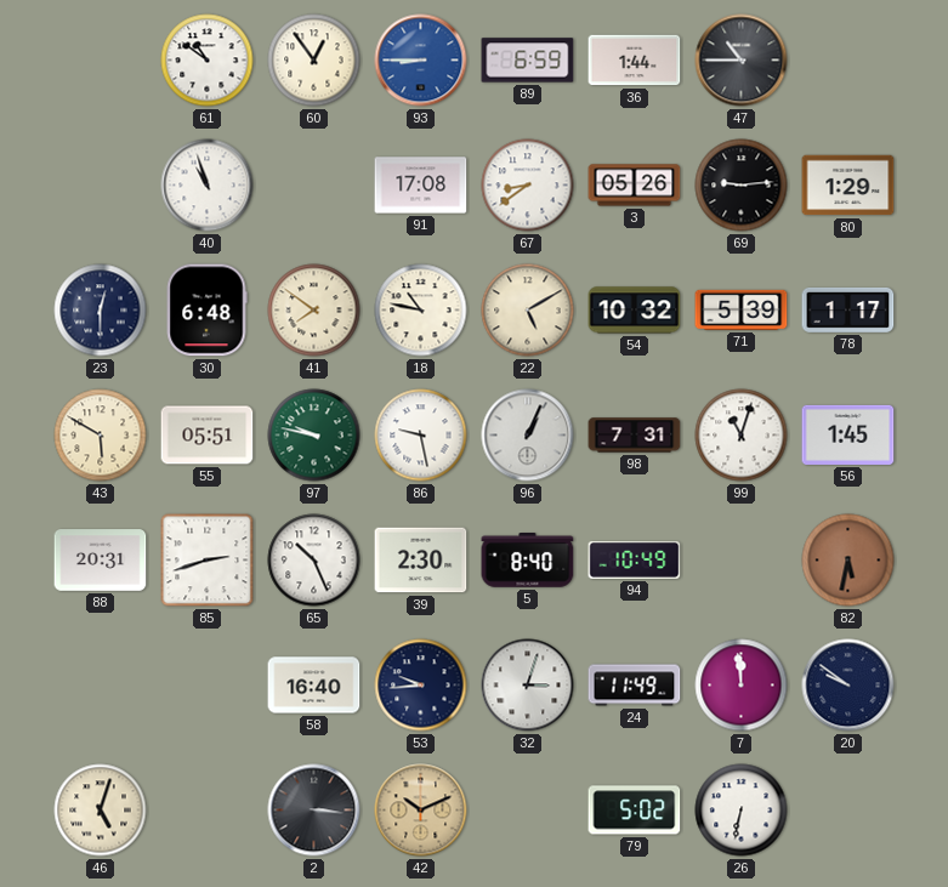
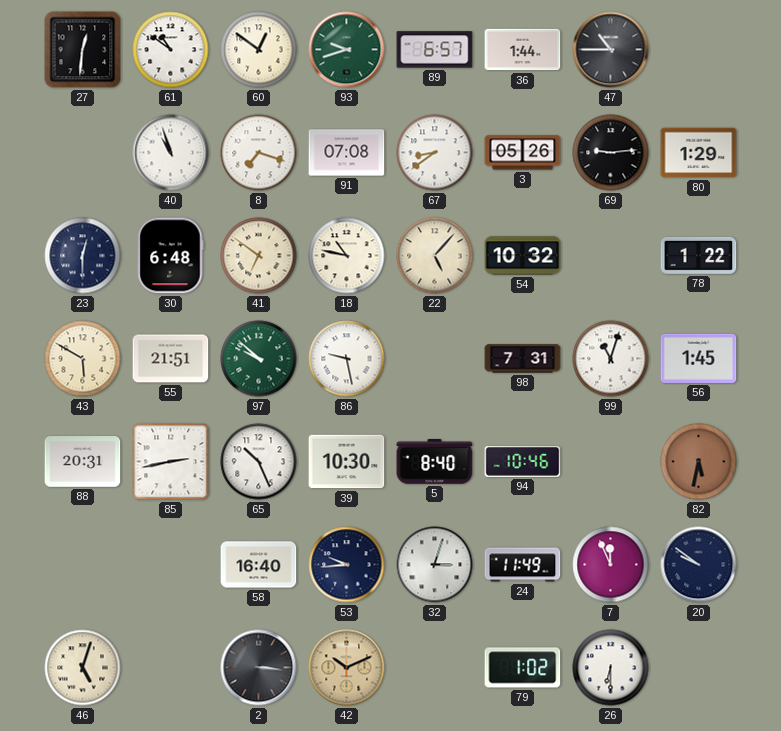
27: none -> 12:31 (83, 50)
60: 12:54 -> 12:51 (259, 50)
93: 8:45 -> 9:42 (347, 50)
93 dial: blue -> green (347, 50)
89: 6:59 -> 6:57 (435, 50)
8: none -> 7:18 (259, 153)
91: 17:08 -> 07:08 (347, 153)
41: 7:51 -> 6:51 (259, 256)
22: 5:10 -> 5:07 (435, 256)
71: 5:39 -> none (742, 309)
78: 1:17 -> 1:22 (699, 255)
55: 05:51 -> 21:51 (171, 359)
97: 9:47 -> 9:52 (259, 359)
96: 1:04 -> none (528, 436)
85: 2:42 -> 2:43 (171, 462)
39: 2:30 -> 10:30 (347, 462)
94: 10:49 -> 10:46 (523, 461)
7: 11:59 -> 11:56 (611, 565)
79: 5:02 -> 1:02 (523, 668)
26: 6:32 -> 6:30 (611, 668)
